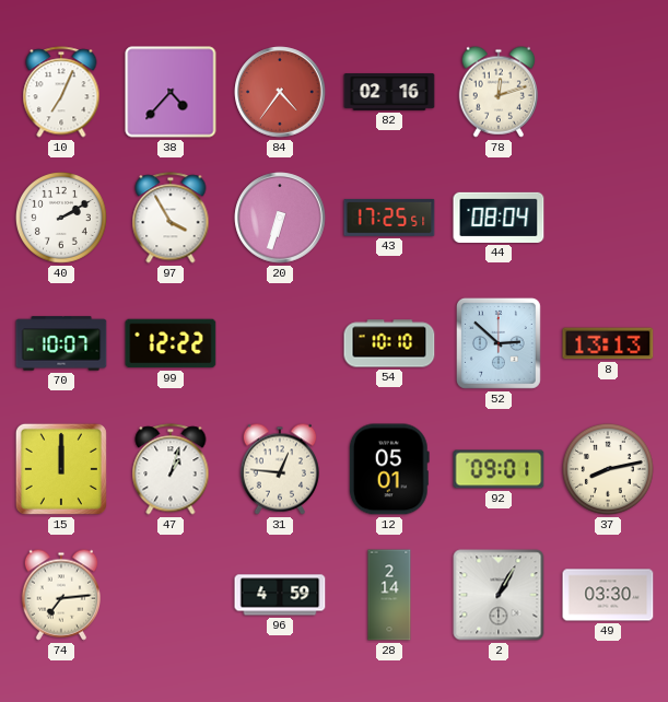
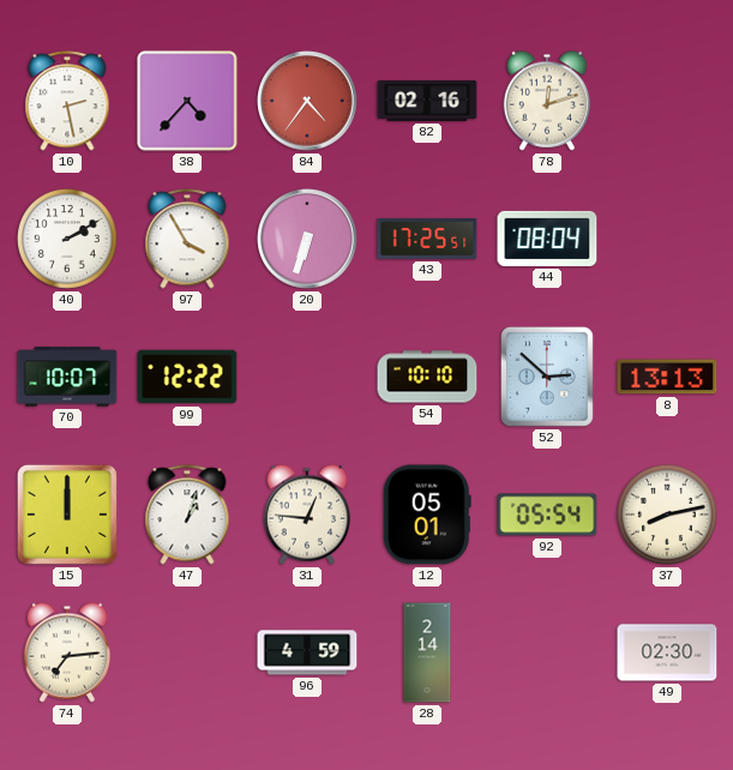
10: 7:04 -> 2:28 (67, 101)
92: 09:01 -> 05:54 (547, 515)
2: 1:05 -> none (499, 595)
49: 03:30 -> 02:30 (667, 652)
